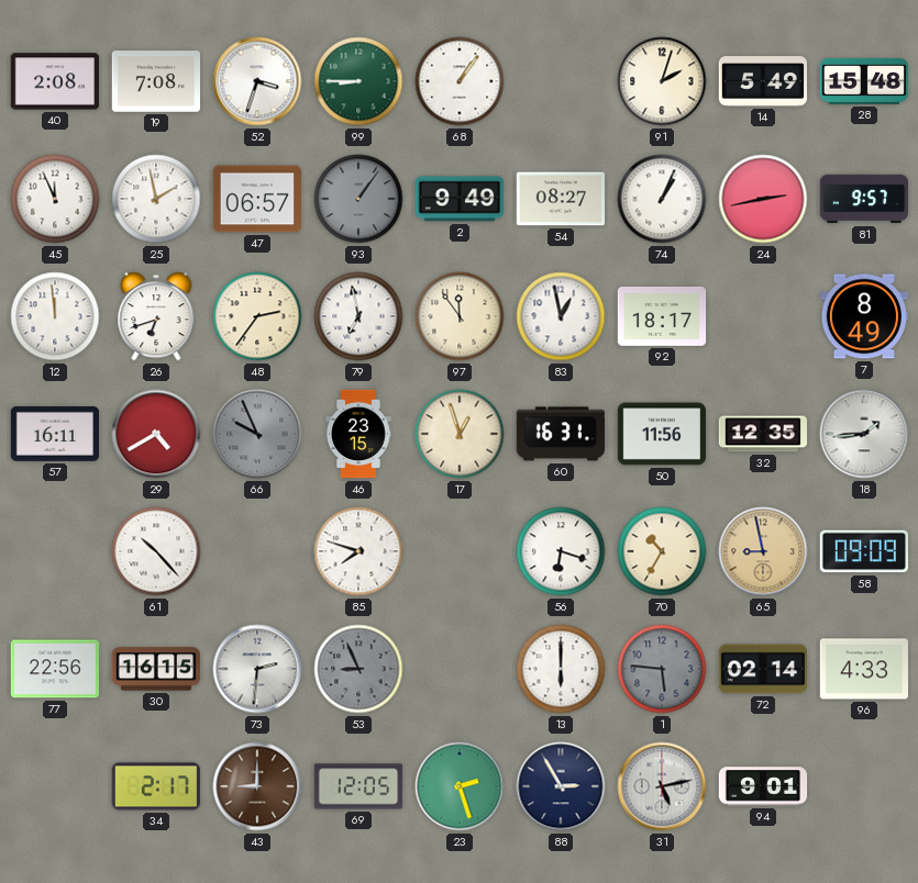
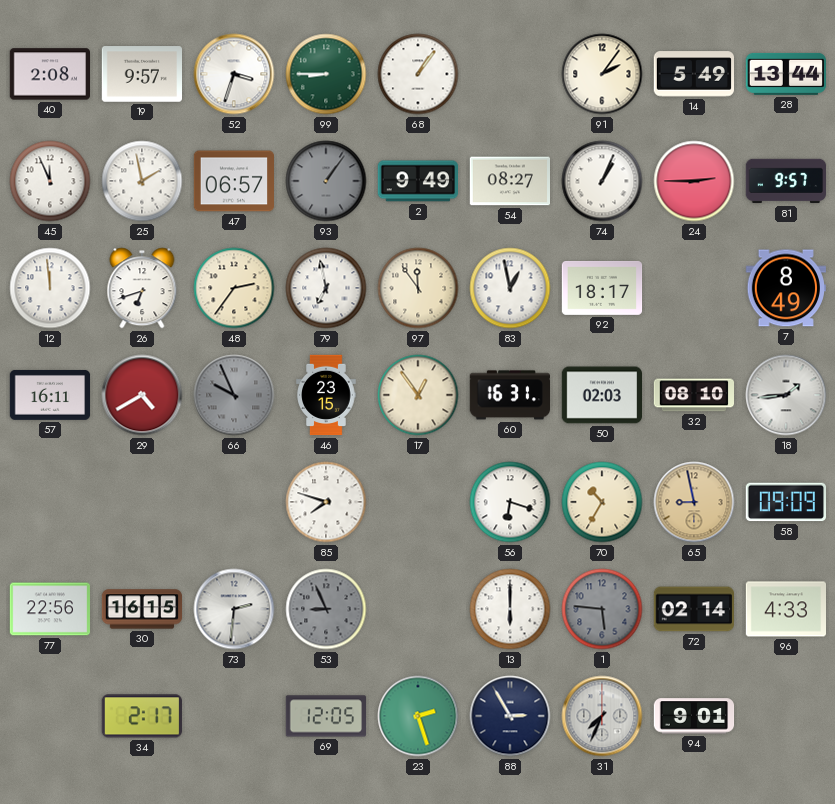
19: 7:08 -> 9:57 (141, 74)
91: 2:03 -> 2:06 (602, 74)
28: 15:48 -> 13:44 (785, 74)
24: 2:43 -> 2:45 (694, 181)
17: 12:57 -> 12:54 (418, 395)
50: 11:56 -> 02:03 (601, 395)
32: 12:35 -> 08:10 (694, 395)
61: 10:23 -> none (156, 551)
43: 9:00 -> none (257, 786)
31: 5:13 -> 7:34 (602, 716)
